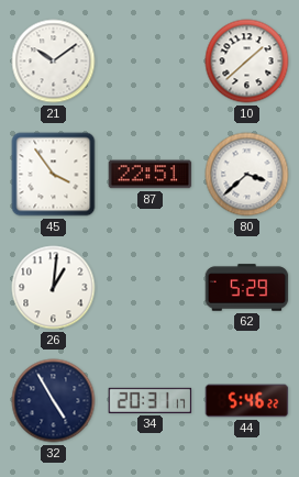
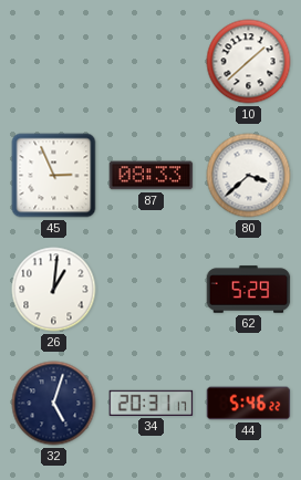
21: 10:09 -> none (54, 62)
45: 3:54 -> 2:56 (54, 176)
87: 22:51 -> 08:33 (152, 176)
32: 4:55 -> 5:03 (54, 404)
